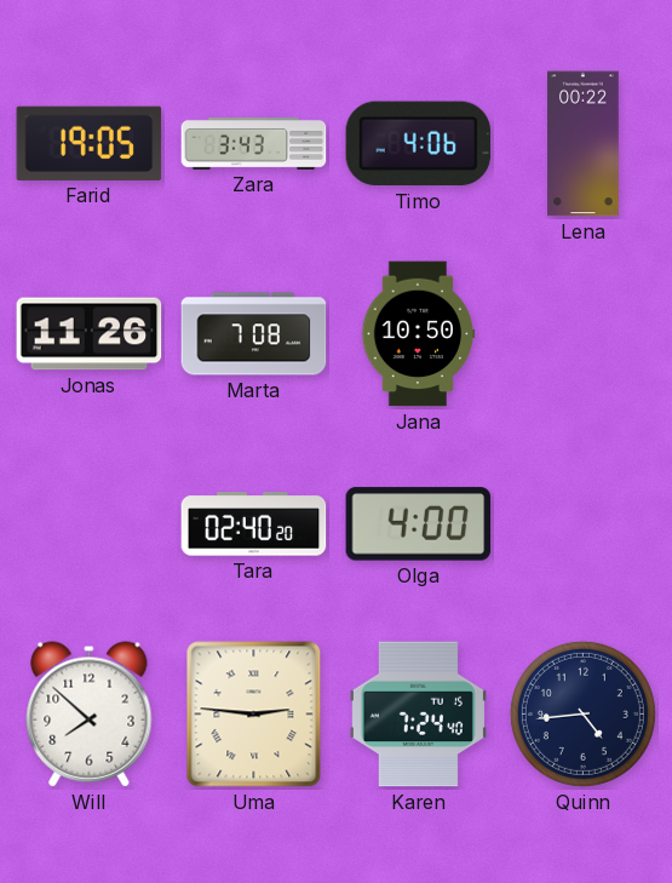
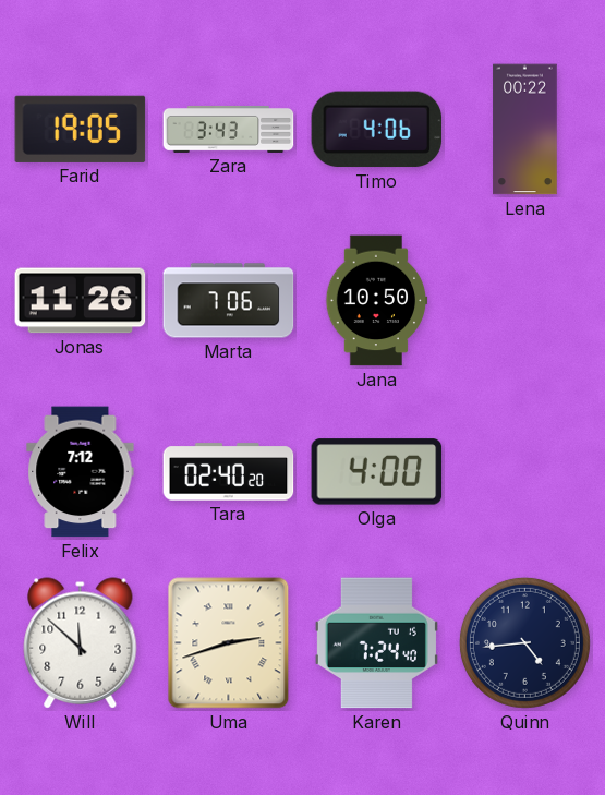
Marta: 7:08 -> 7:06 (229, 301)
Felix: none -> 7:12 (81, 472)
Will: 7:52 -> 11:52 (81, 643)
Uma: 2:46 -> 2:42 (229, 643)
